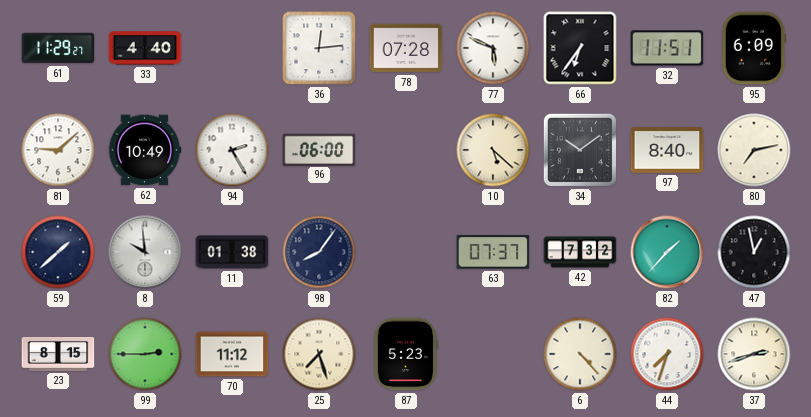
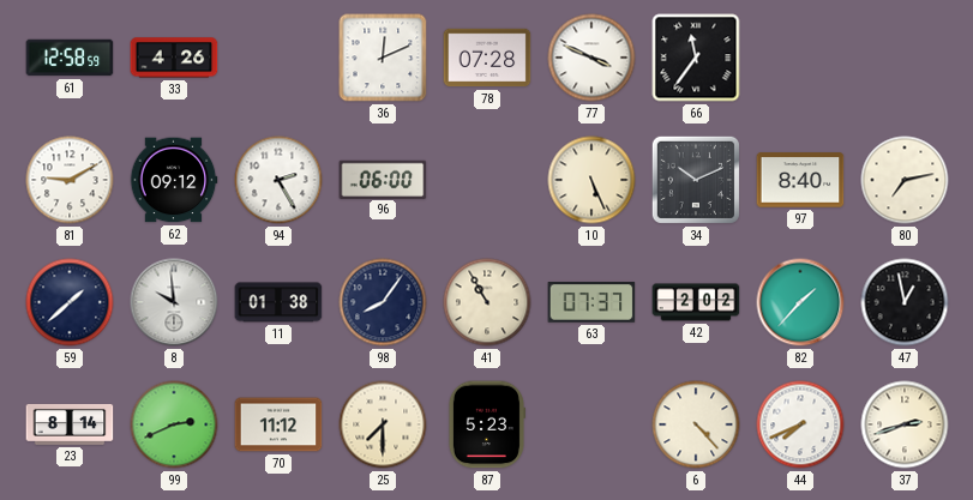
61: 11:29 -> 12:58 (70, 58)
33: 4:40 -> 4:26 (174, 58)
36: 12:14 -> 12:11 (383, 58)
77: 5:49 -> 3:49 (591, 58)
66: 6:36 -> 11:36 (696, 58)
32: 11:51 -> none (667, 48)
95: 6:09 -> none (754, 48)
81: 9:08 -> 9:10 (70, 180)
62: 10:49 -> 09:12 (174, 180)
10: 5:22 -> 5:26 (591, 180)
34: 10:09 -> 10:11 (696, 180)
41: none -> 10:55 (487, 302)
42: 7:32 -> 2:02 (696, 302)
23: 8:15 -> 8:14 (70, 424)
99: 2:45 -> 2:41 (174, 424)
25: 7:27 -> 7:30 (383, 424)
44: 7:33 -> 7:41 (800, 424)
